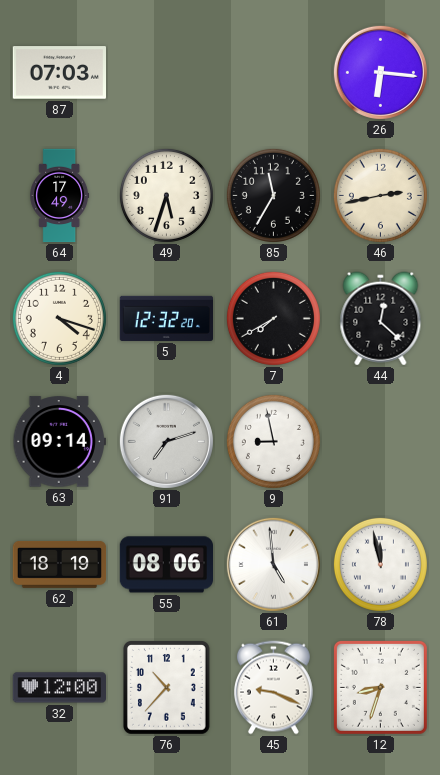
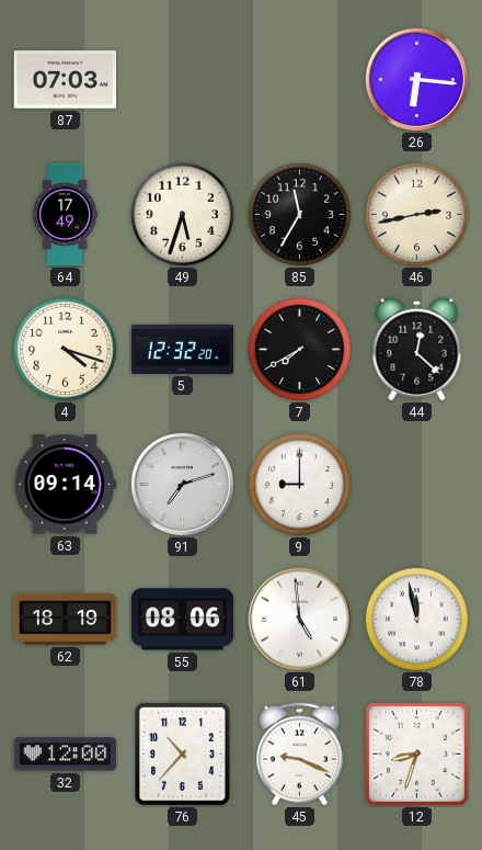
9: 8:58 -> 9:00 (299, 484)
